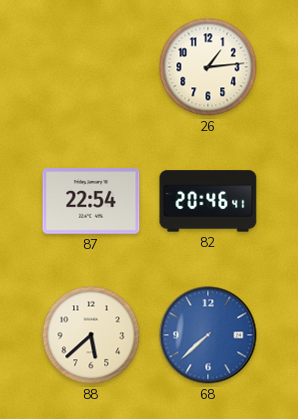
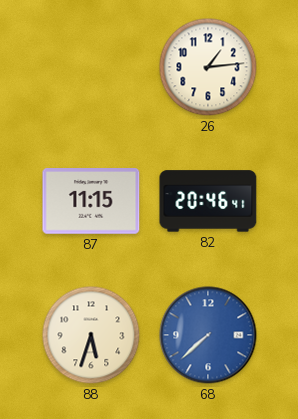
87: 22:54 -> 11:15 (91, 202)
88: 5:38 -> 5:33 (91, 335)
